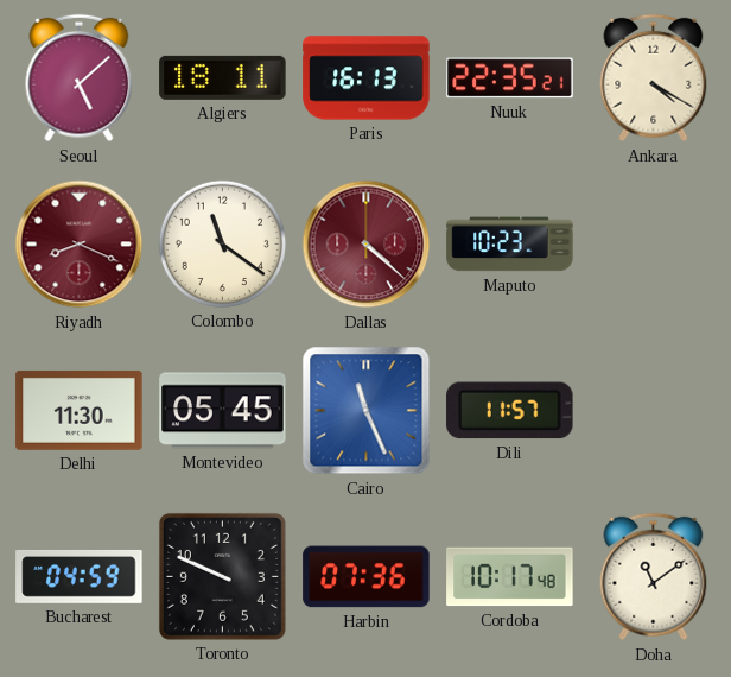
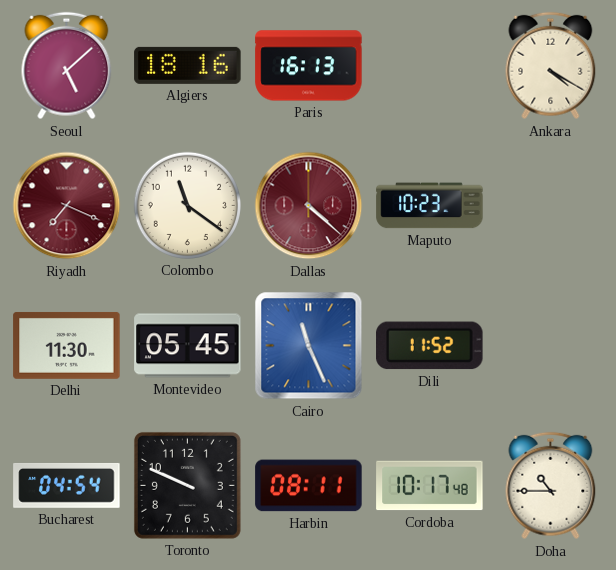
Algiers: 18:11 -> 18:16 (188, 65)
Nuuk: 22:35 -> none (510, 78)
Riyadh: 8:19 -> 7:19 (67, 206)
Dili: 11:57 -> 11:52 (430, 346)
Bucharest: 04:59 -> 04:54 (67, 485)
Harbin: 07:36 -> 08:11 (309, 486)
Doha: 11:09 -> 10:45 (551, 486)
